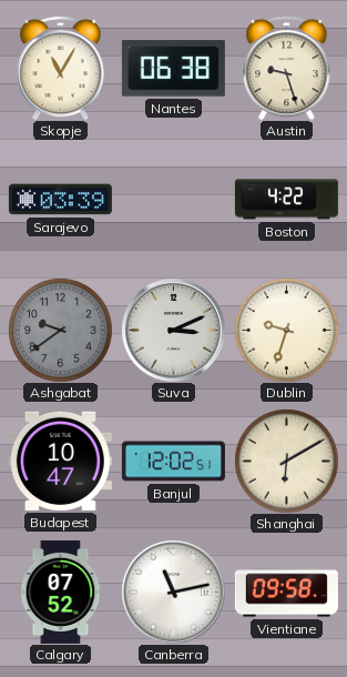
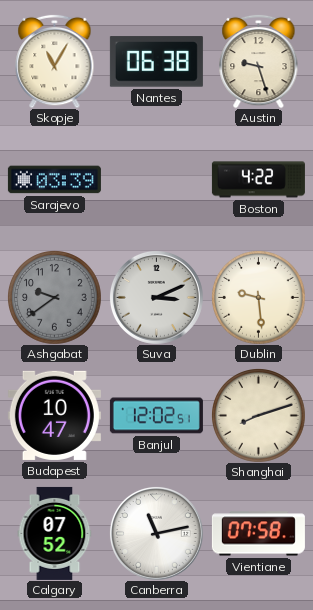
Dublin: 9:33 -> 9:29 (259, 298)
Shanghai: 6:10 -> 8:12 (259, 416)
Vientiane: 09:58 -> 07:58 (258, 534)
